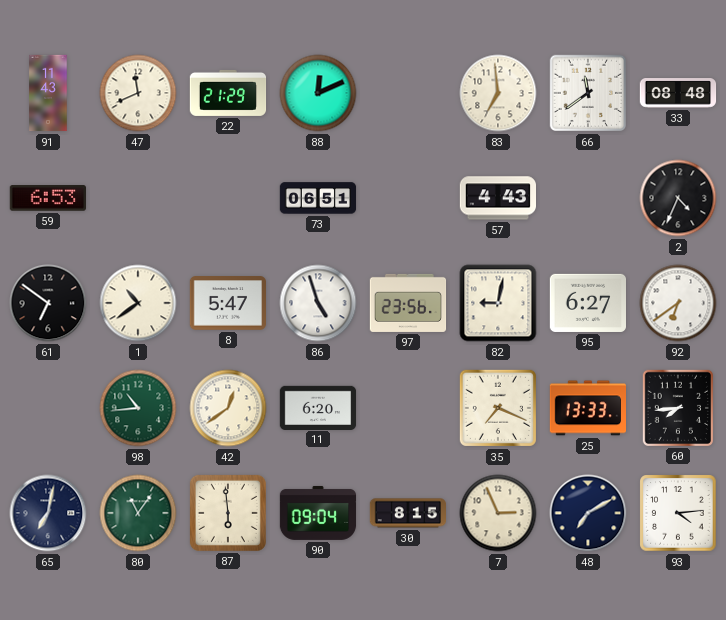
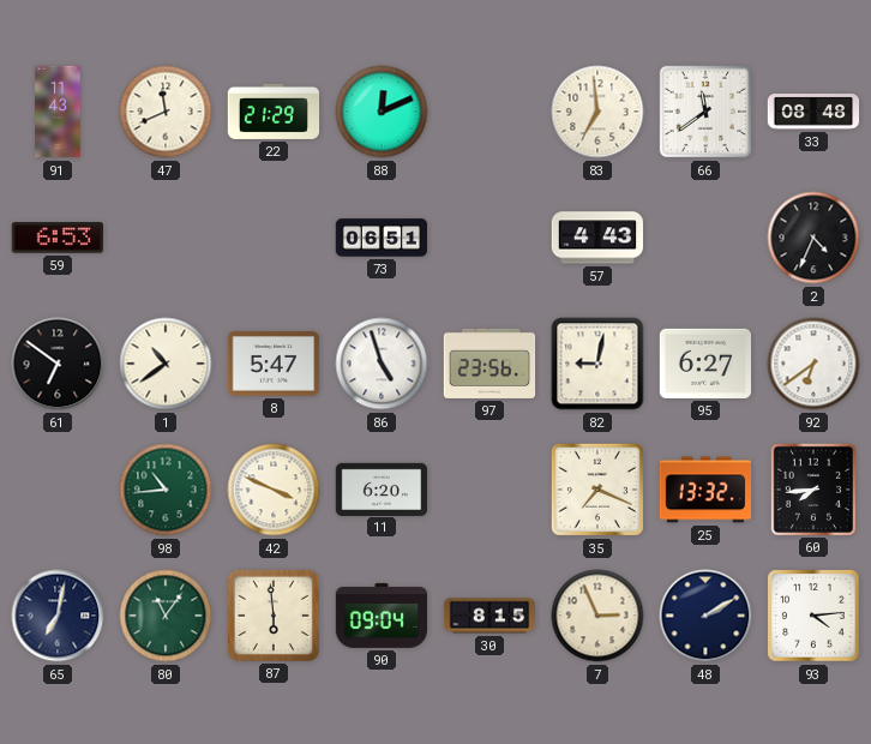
42: 12:39 -> 3:49 (274, 490)
25: 13:33 -> 13:32 (704, 490)
48: 7:10 -> 2:10 (705, 616)
